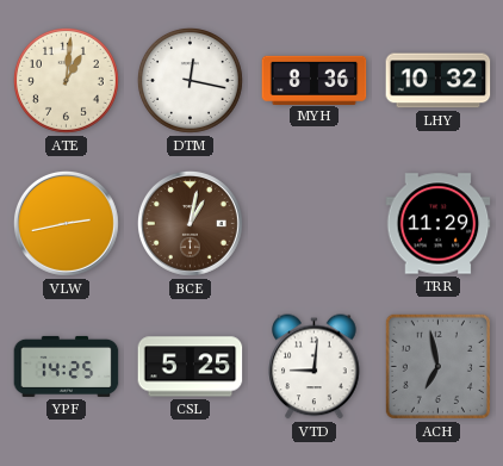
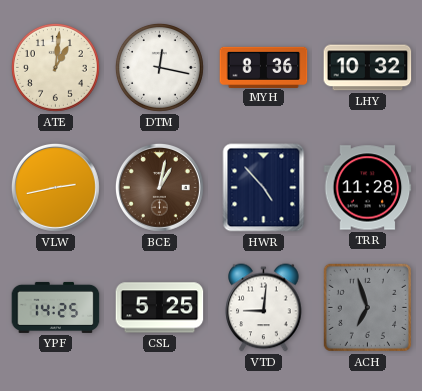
HWR: none -> 4:53 (264, 188)
TRR: 11:29 -> 11:28 (368, 188)
ACH: 6:58 -> 6:57 (367, 307)
